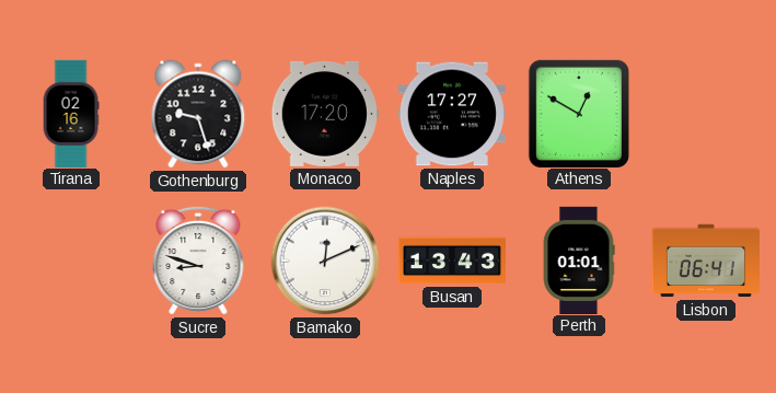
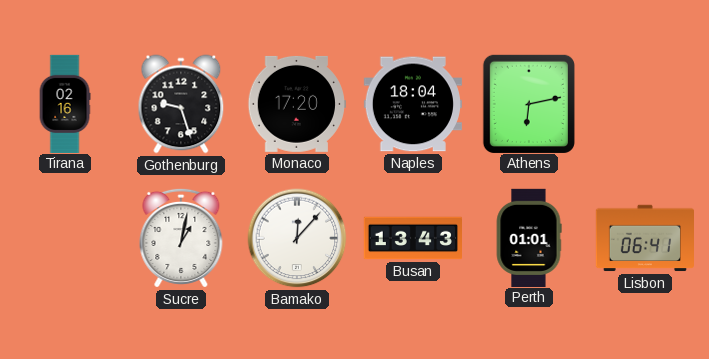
Naples: 17:27 -> 18:04 (413, 104)
Athens: 12:50 -> 6:13 (529, 103)
Sucre: 8:48 -> 1:02 (181, 238)
Bamako: 12:11 -> 12:07 (297, 238)
